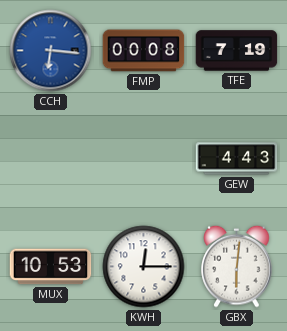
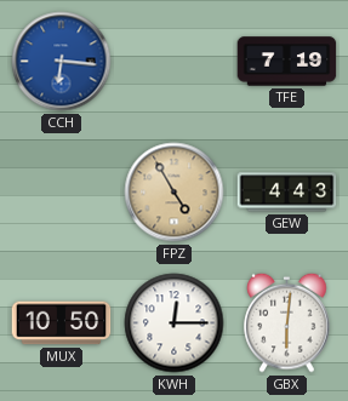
FMP: 00:08 -> none (144, 51)
FPZ: none -> 4:55 (175, 193)
MUX: 10:53 -> 10:50 (62, 323)
